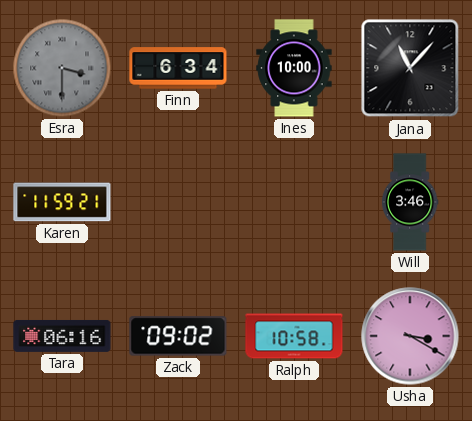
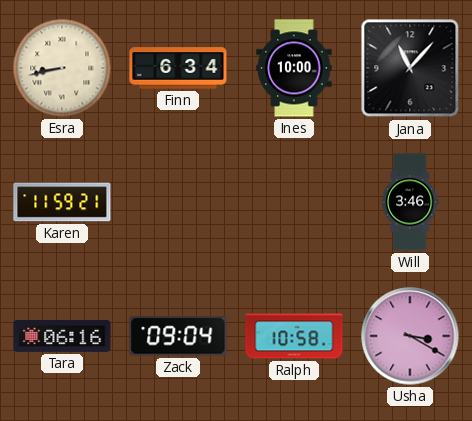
Esra: 3:30 -> 8:43 (62, 68)
Esra dial: grey -> cream (62, 68)
Zack: 09:02 -> 09:04 (178, 336)
